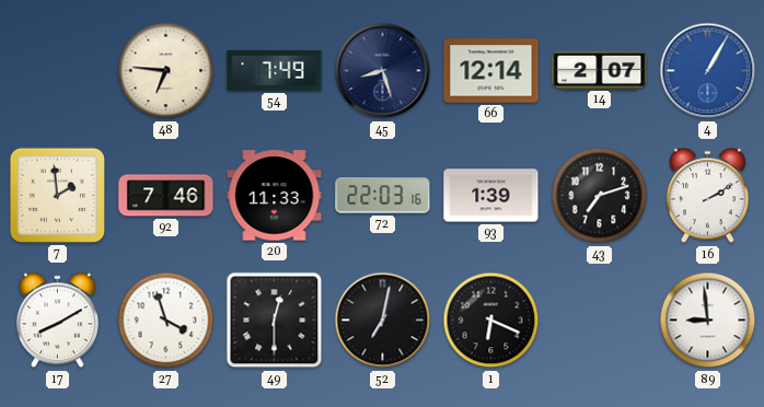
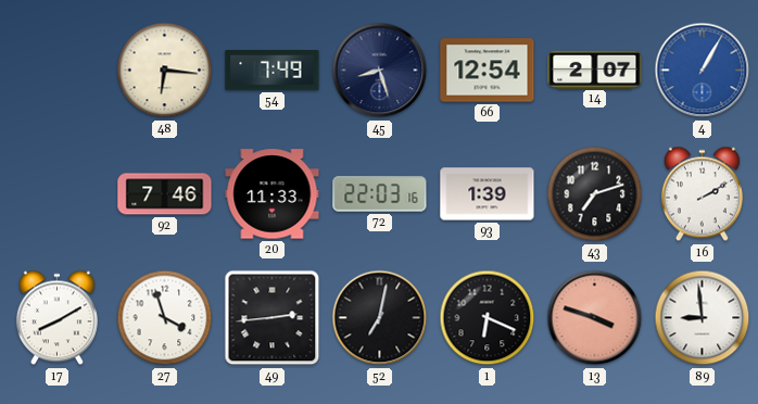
48: 6:46 -> 6:16 (165, 71)
66: 12:14 -> 12:54 (488, 71)
7: 1:59 -> none (57, 195)
49: 12:30 -> 2:44 (273, 318)
13: none -> 3:48 (595, 318)
